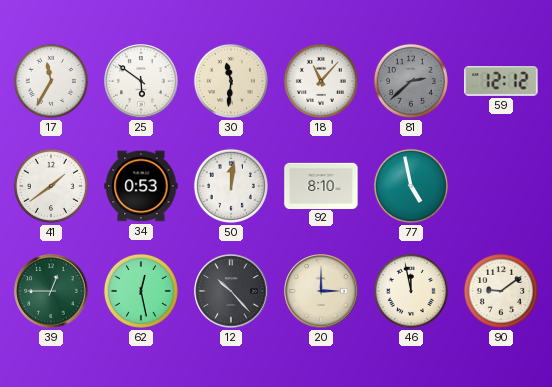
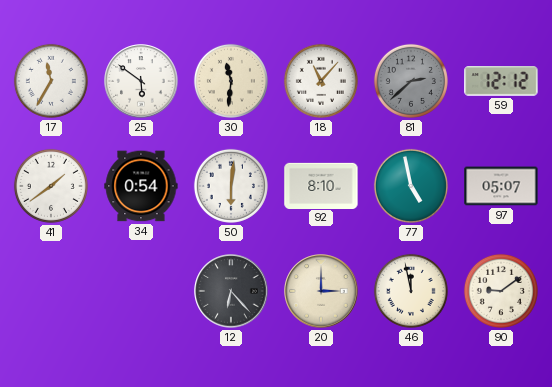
34: 0:53 -> 0:54 (141, 186)
50: 12:01 -> 6:01 (231, 186)
97: none -> 05:07 (501, 186)
39: 12:45 -> none (51, 291)
62: 12:28 -> none (141, 291)
12: 10:23 -> 6:23 (231, 291)
